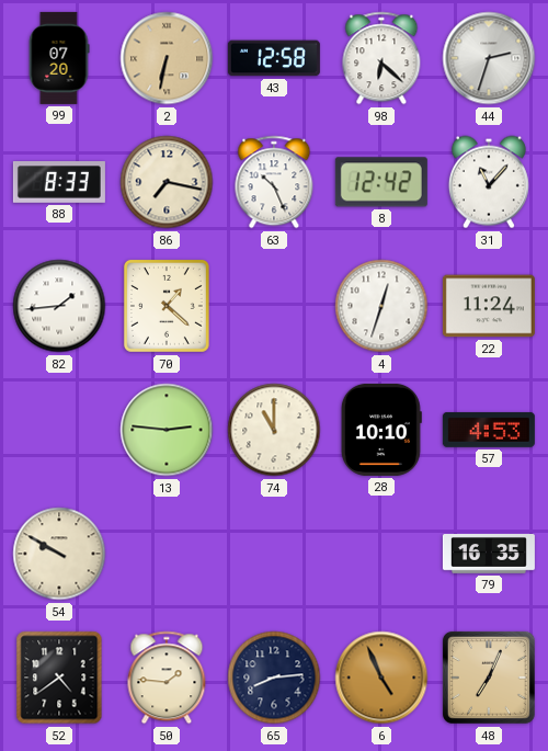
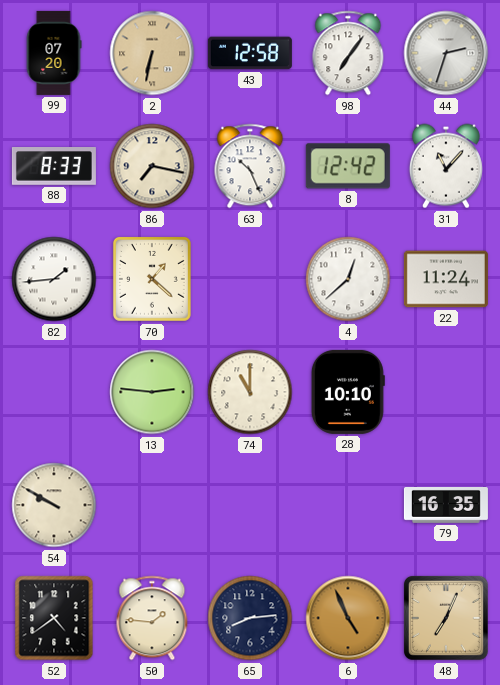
98: 6:22 -> 7:06 (348, 53)
4: 12:33 -> 12:38 (348, 279)
57: 4:53 -> none (489, 430)
